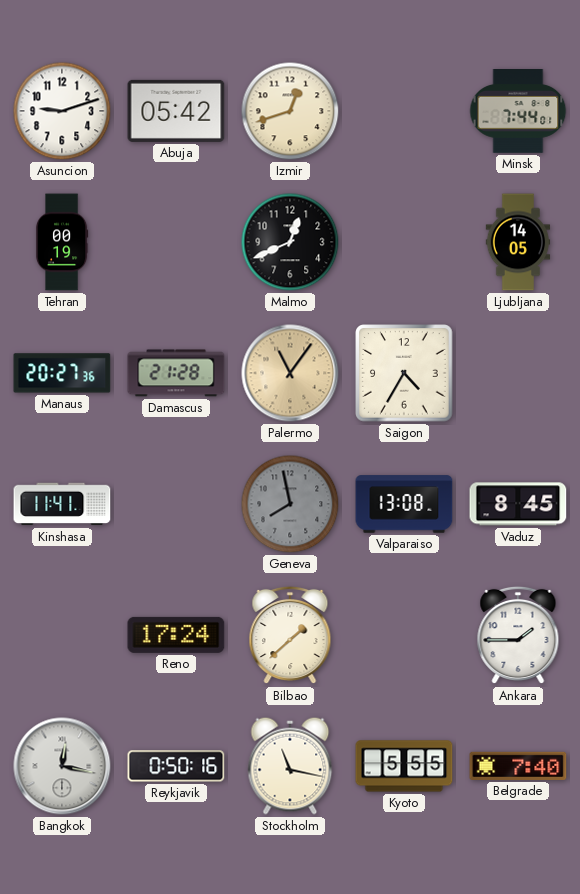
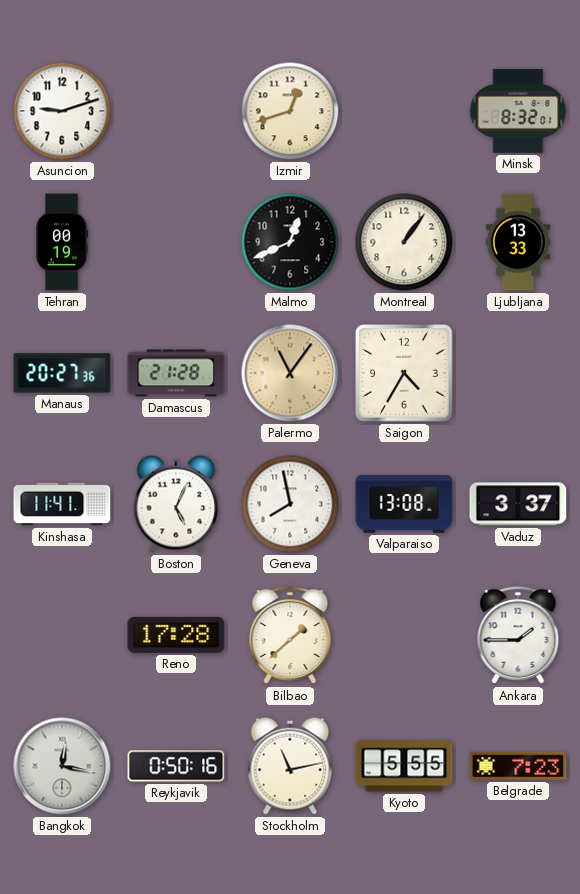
Abuja: 05:42 -> none (176, 111)
Minsk: 7:44 -> 8:32 (518, 111)
Montreal: none -> 1:06 (404, 242)
Ljubljana: 14:05 -> 13:33 (518, 242)
Boston: none -> 5:04 (176, 504)
Geneva dial: grey -> white (290, 504)
Vaduz: 8:45 -> 3:37 (518, 504)
Reno: 17:24 -> 17:28 (176, 635)
Stockholm: 11:17 -> 11:13 (290, 766)
Belgrade: 7:40 -> 7:23 (518, 766)
